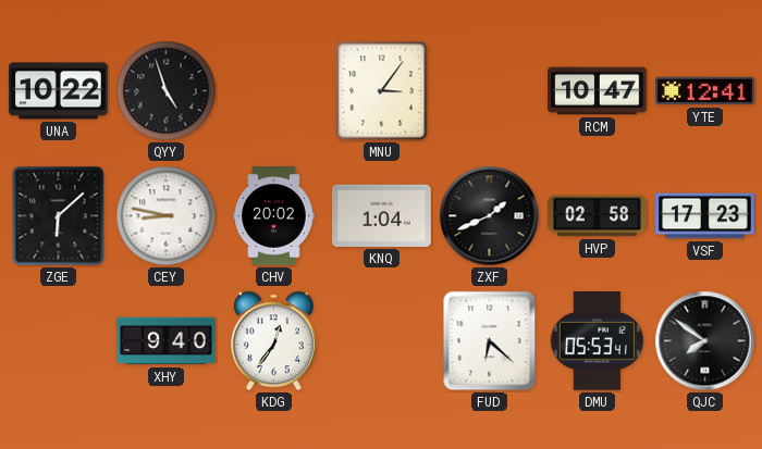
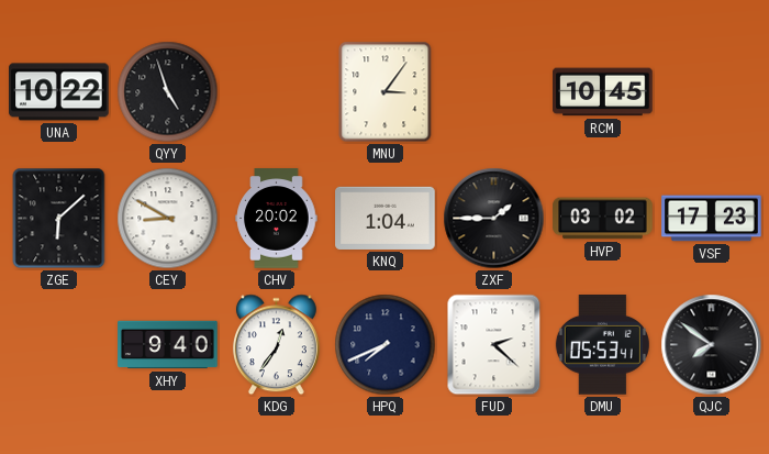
RCM: 10:47 -> 10:45 (603, 92)
YTE: 12:41 -> none (705, 91)
CEY: 8:47 -> 8:50 (168, 219)
ZXF: 1:41 -> 1:45 (494, 219)
HVP: 02:58 -> 03:02 (603, 219)
HPQ: none -> 7:41 (386, 345)
FUD: 6:22 -> 2:22 (494, 345)
